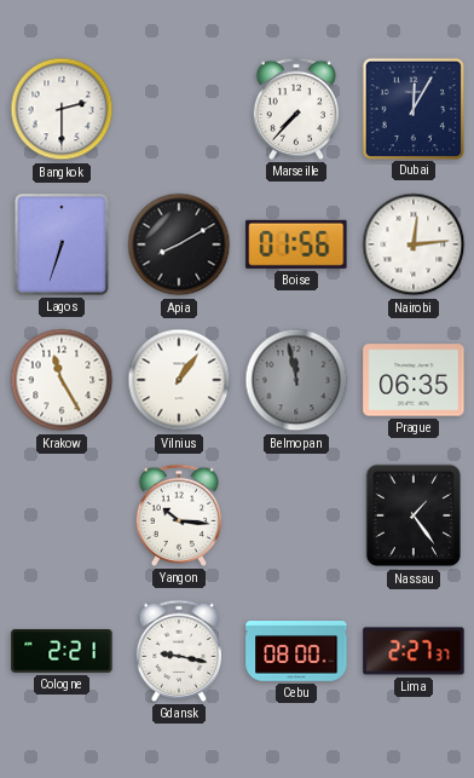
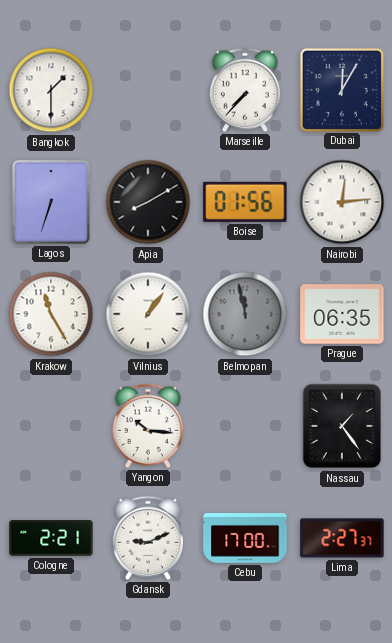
Bangkok: 2:30 -> 1:30 (51, 90)
Gdansk: 9:17 -> 9:11 (147, 538)
Cebu: 08:00 -> 17:00 (245, 539)
